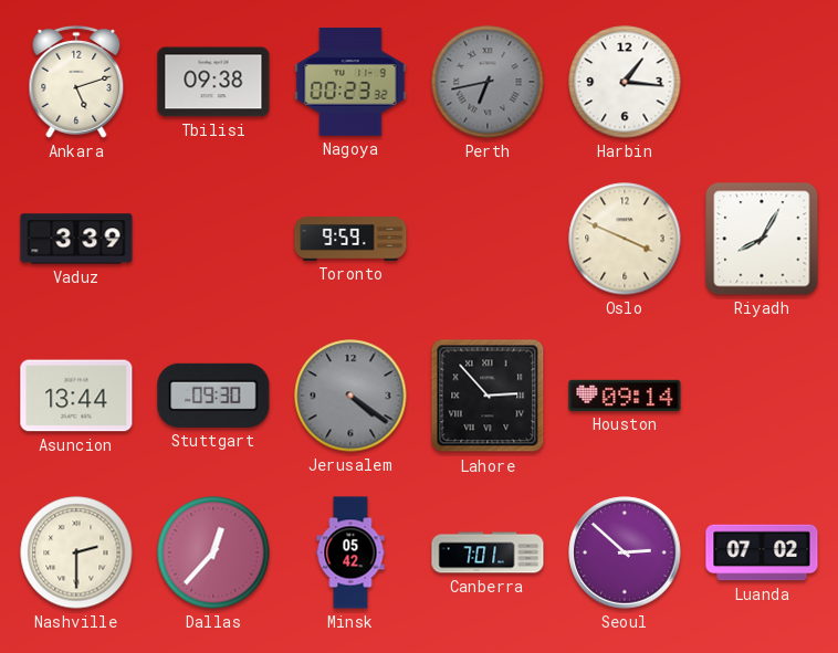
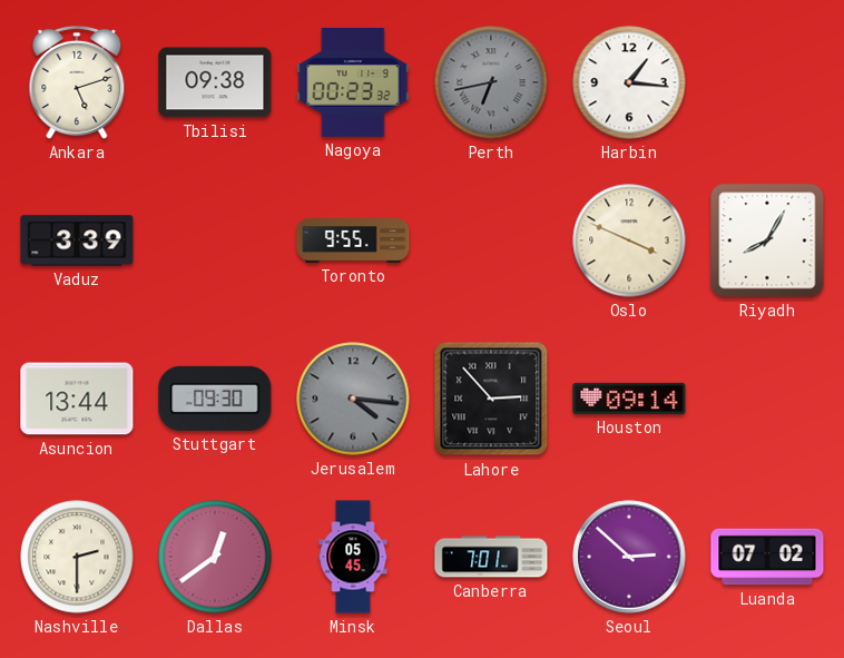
Toronto: 9:59 -> 9:55 (353, 240)
Jerusalem: 4:21 -> 4:16 (353, 399)
Dallas: 12:37 -> 12:39 (215, 557)
Minsk: 05:42 -> 05:45 (353, 557)
